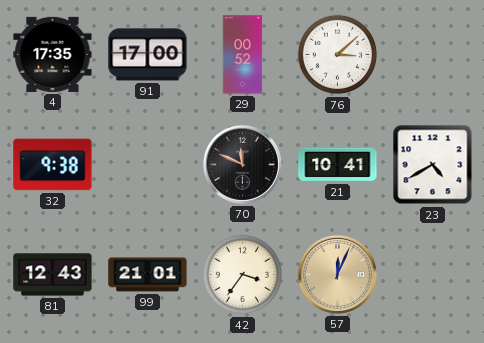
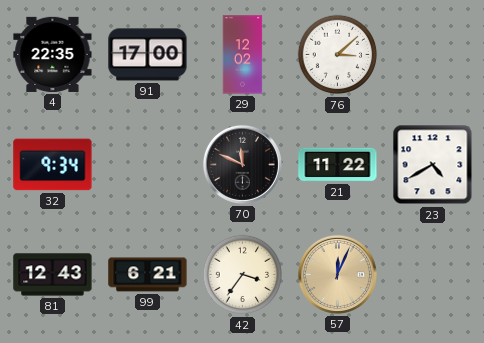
4: 17:35 -> 22:35 (53, 54)
29: 00:52 -> 12:02 (243, 55)
32: 9:38 -> 9:34 (53, 165)
21: 10:41 -> 11:22 (338, 165)
99: 21:01 -> 6:21 (148, 275)
